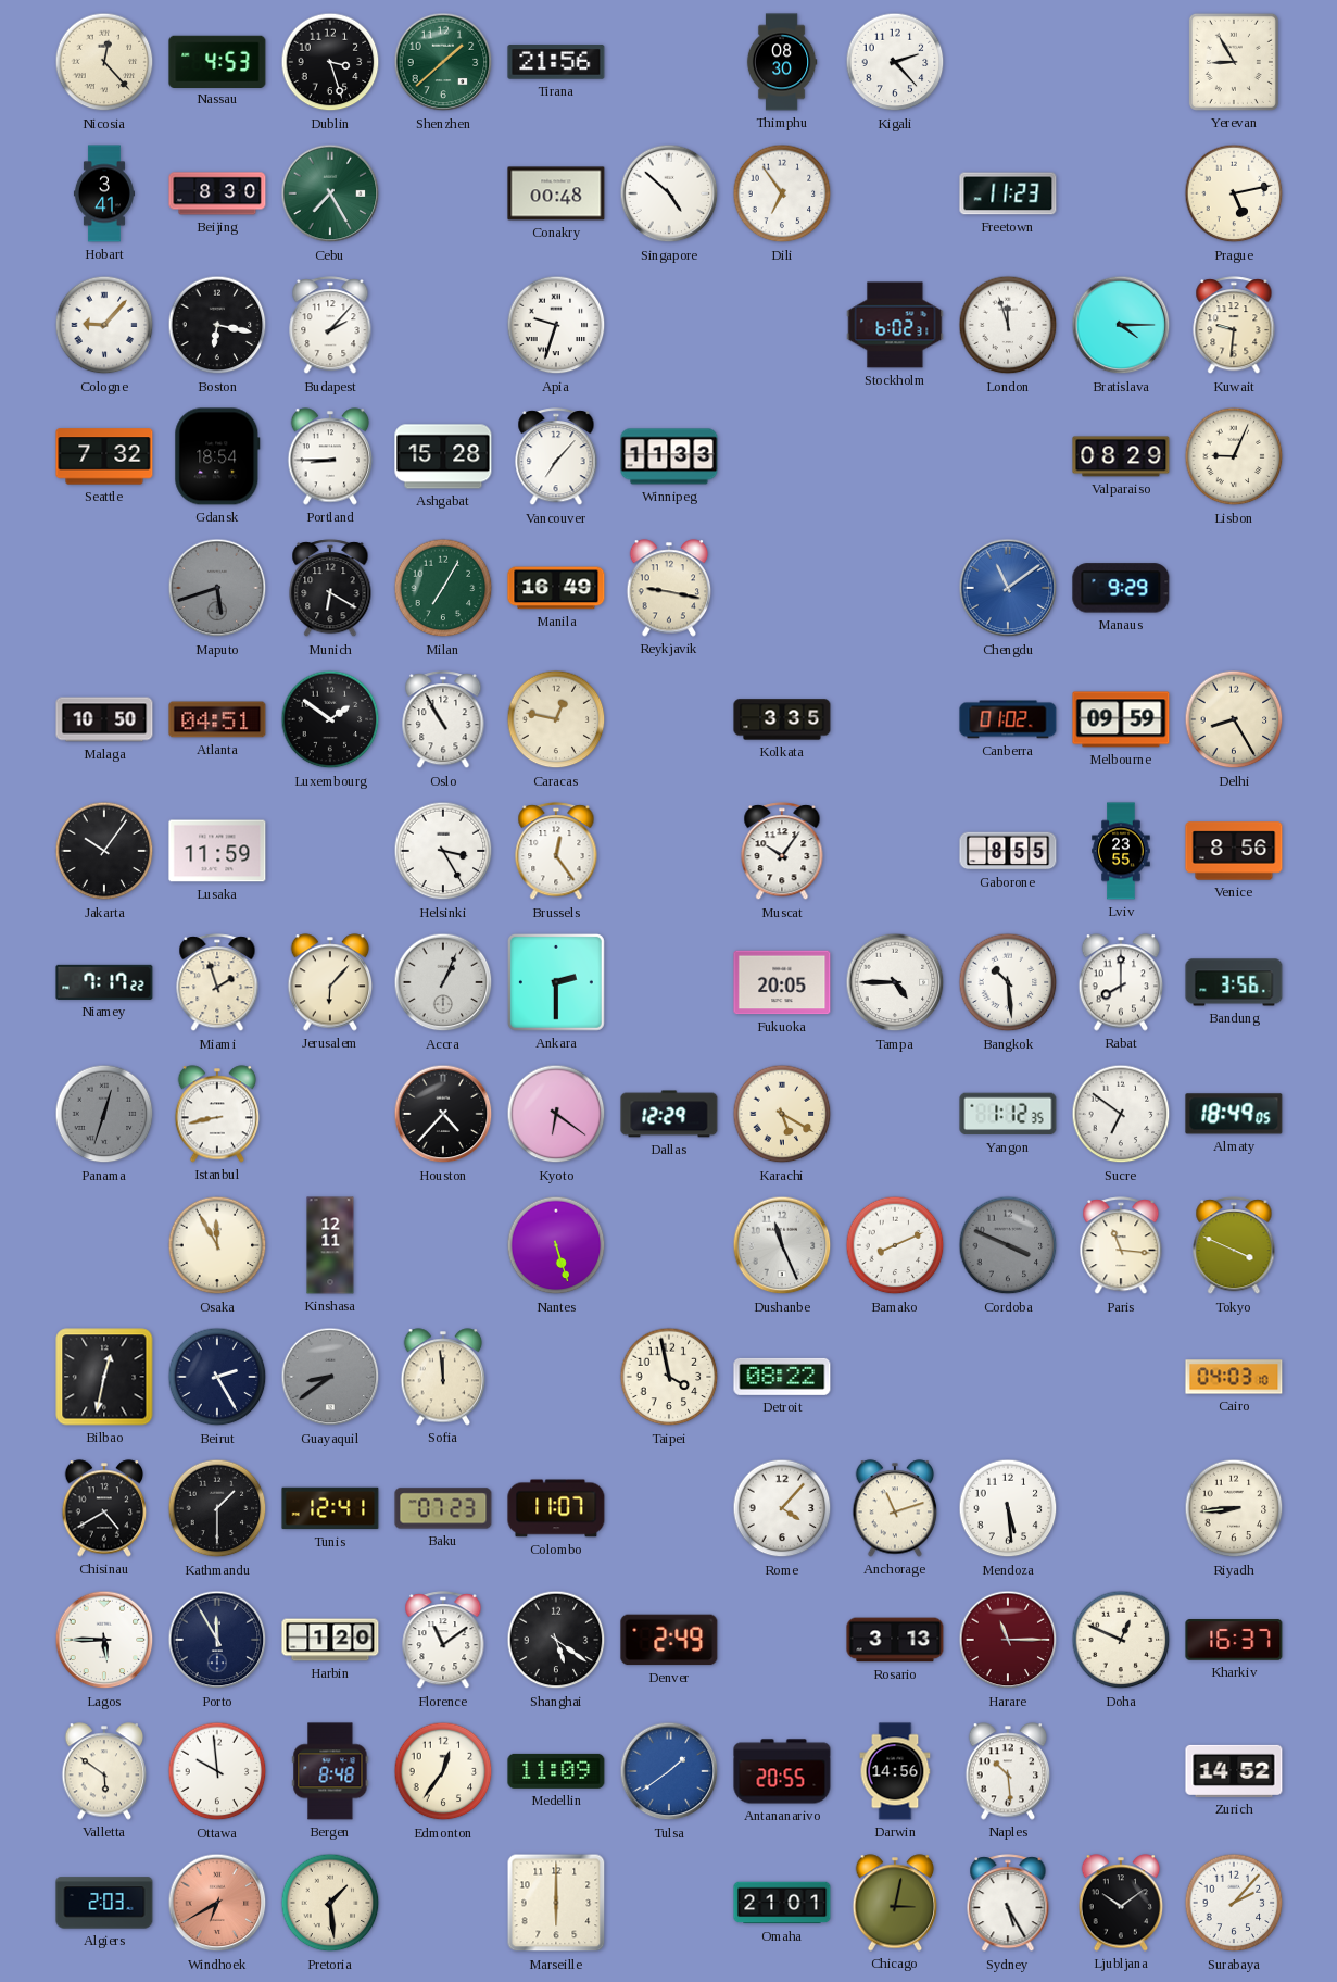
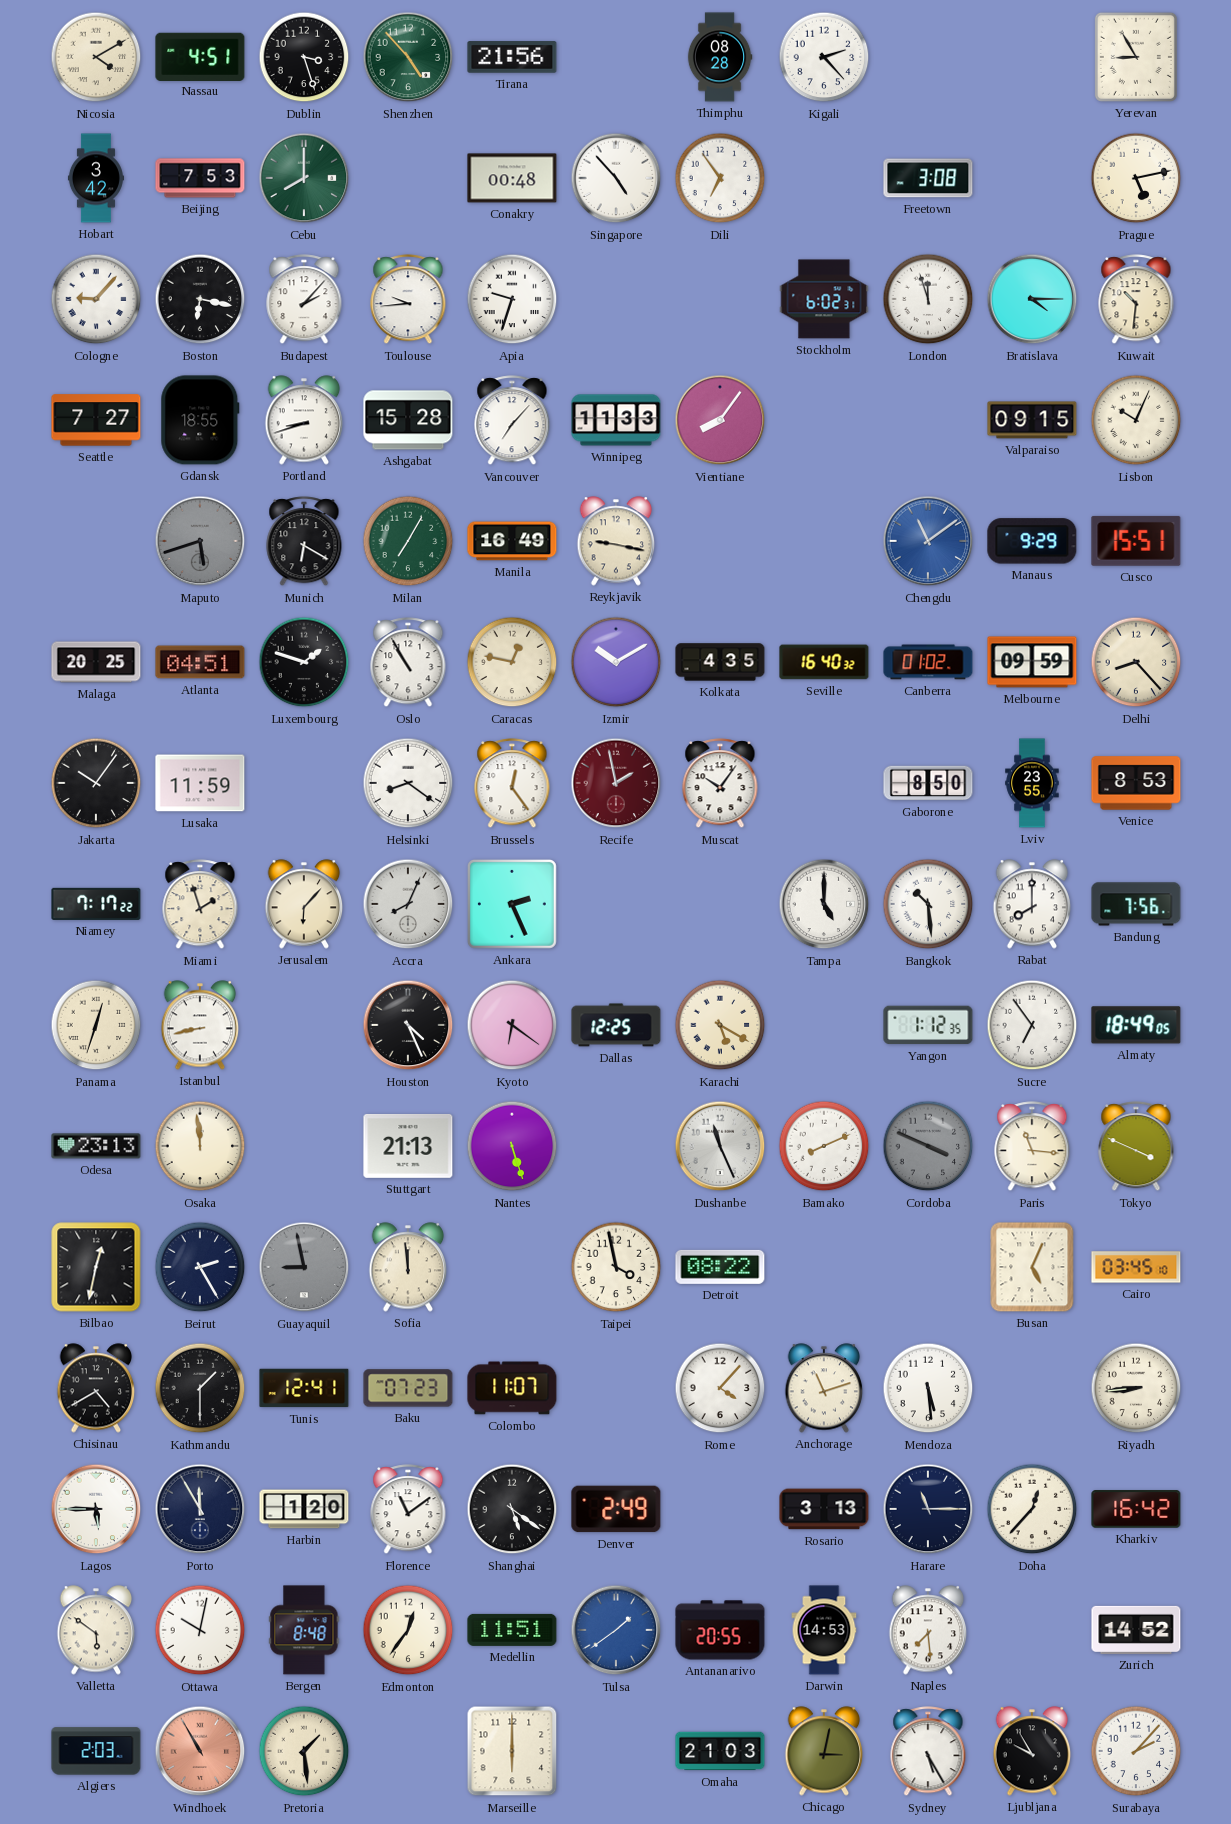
Nicosia: 12:23 -> 4:10 (96, 57)
Nassau: 4:53 -> 4:51 (200, 56)
Shenzhen: 1:38 -> 4:53 (408, 57)
Thimphu: 08:30 -> 08:28 (720, 57)
Hobart: 3:41 -> 3:42 (96, 178)
Beijing: 8:30 -> 7:53 (200, 178)
Cebu: 7:25 -> 8:00 (304, 178)
Singapore: 4:52 -> 4:53 (616, 178)
Freetown: 11:23 -> 3:08 (928, 178)
Toulouse: none -> 9:44 (408, 300)
Kuwait: 9:31 -> 10:31 (1136, 300)
Seattle: 7:32 -> 7:27 (96, 420)
Gdansk: 18:54 -> 18:55 (200, 420)
Portland: 8:45 -> 8:42 (304, 420)
Vientiane: none -> 8:06 (720, 420)
Valparaiso: 08:29 -> 09:15 (1032, 420)
Lisbon: 9:04 -> 10:04 (1136, 420)
Cusco: none -> 15:51 (1136, 541)
Malaga: 10:50 -> 20:25 (96, 662)
Luxembourg: 1:51 -> 1:48 (304, 662)
Izmir: none -> 10:10 (616, 662)
Kolkata: 3:35 -> 4:35 (720, 662)
Seville: none -> 16:40 (824, 662)
Delhi: 8:25 -> 8:23 (1136, 662)
Helsinki: 3:25 -> 8:21 (408, 783)
Recife: none -> 1:58 (616, 783)
Gaborone: 8:55 -> 8:50 (928, 783)
Venice: 8:56 -> 8:53 (1136, 783)
Accra: 1:04 -> 8:04 (408, 904)
Ankara: 2:30 -> 2:26 (512, 904)
Fukuoka: 20:05 -> none (782, 982)
Tampa: 4:45 -> 5:00 (824, 904)
Bandung: 3:56 -> 7:56 (1136, 904)
Panama dial: grey -> cream (96, 1025)
Houston: 4:37 -> 4:26 (408, 1025)
Dallas: 12:29 -> 12:25 (616, 1025)
Sucre: 6:51 -> 6:54 (1032, 1025)
Odesa: none -> 23:13 (96, 1146)
Osaka: 11:55 -> 11:59 (200, 1146)
Kinshasa: 12:11 -> none (330, 1245)
Stuttgart: none -> 21:13 (408, 1146)
Guayaquil: 8:39 -> 8:58 (304, 1267)
Busan: none -> 5:04 (1032, 1267)
Cairo: 04:03 -> 03:45 (1136, 1267)
Harare dial: burgundy -> navy (928, 1509)
Doha: 12:49 -> 12:37 (1032, 1509)
Kharkiv: 16:37 -> 16:42 (1136, 1509)
Ottawa: 9:59 -> 10:02 (200, 1630)
Medellin: 11:09 -> 11:51 (512, 1630)
Darwin: 14:56 -> 14:53 (824, 1630)
Naples: 10:29 -> 7:29 (928, 1630)
Windhoek: 6:40 -> 10:55 (200, 1751)
Omaha: 21:01 -> 21:03 (720, 1751)
Ljubljana: 10:09 -> 9:55 (1032, 1751)
